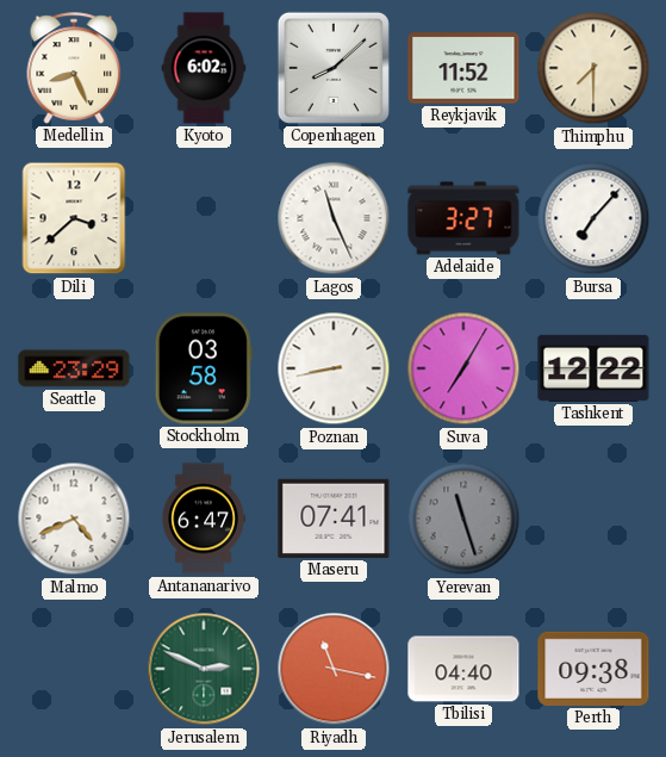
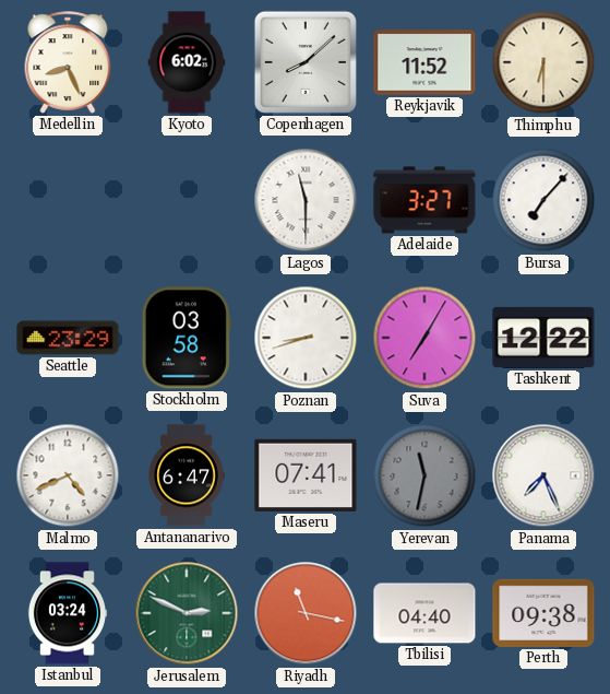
Thimphu: 7:30 -> 6:30 (543, 62)
Dili: 3:38 -> none (74, 218)
Lagos: 11:26 -> 11:30 (306, 200)
Poznan: 8:43 -> 8:42 (306, 338)
Yerevan: 11:27 -> 11:32 (424, 475)
Panama: none -> 7:26 (543, 475)
Istanbul: none -> 03:24 (68, 613)
